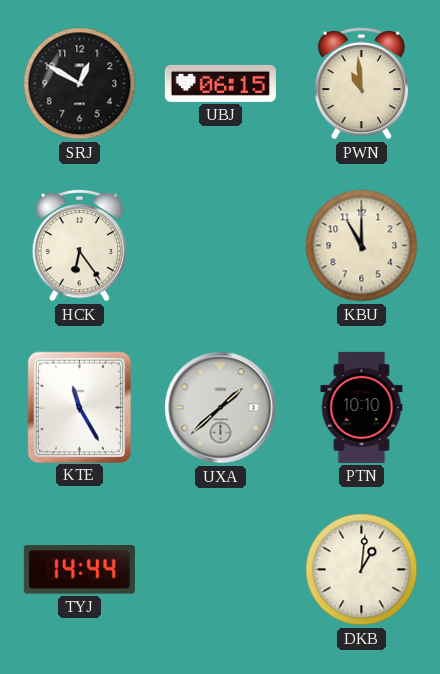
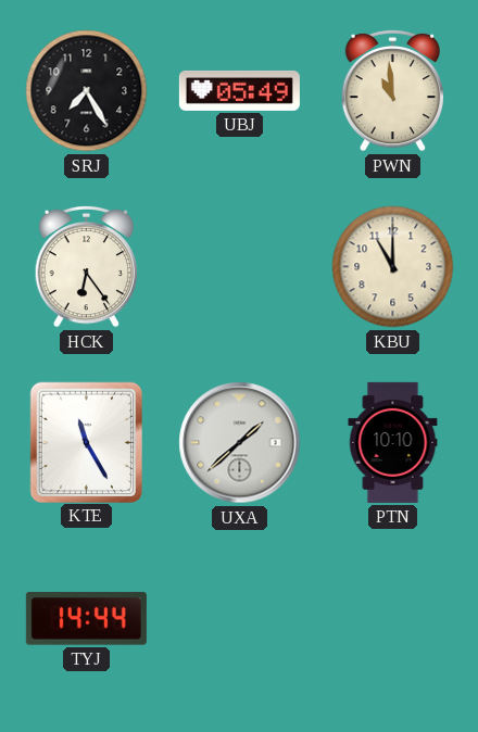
SRJ: 12:50 -> 7:25 (87, 91)
UBJ: 06:15 -> 05:49 (239, 90)
DKB: 1:01 -> none (362, 570)
